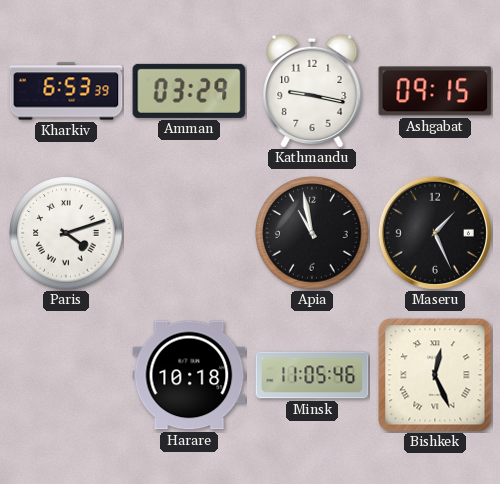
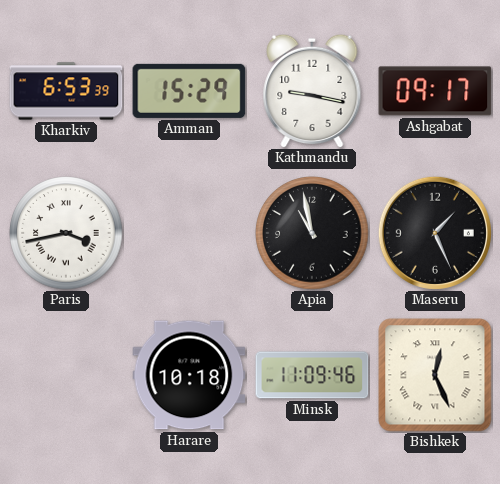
Amman: 03:29 -> 15:29 (189, 91)
Ashgabat: 09:15 -> 09:17 (435, 91)
Paris: 4:12 -> 3:43 (66, 233)
Minsk: 11:05 -> 11:09 (312, 375)
